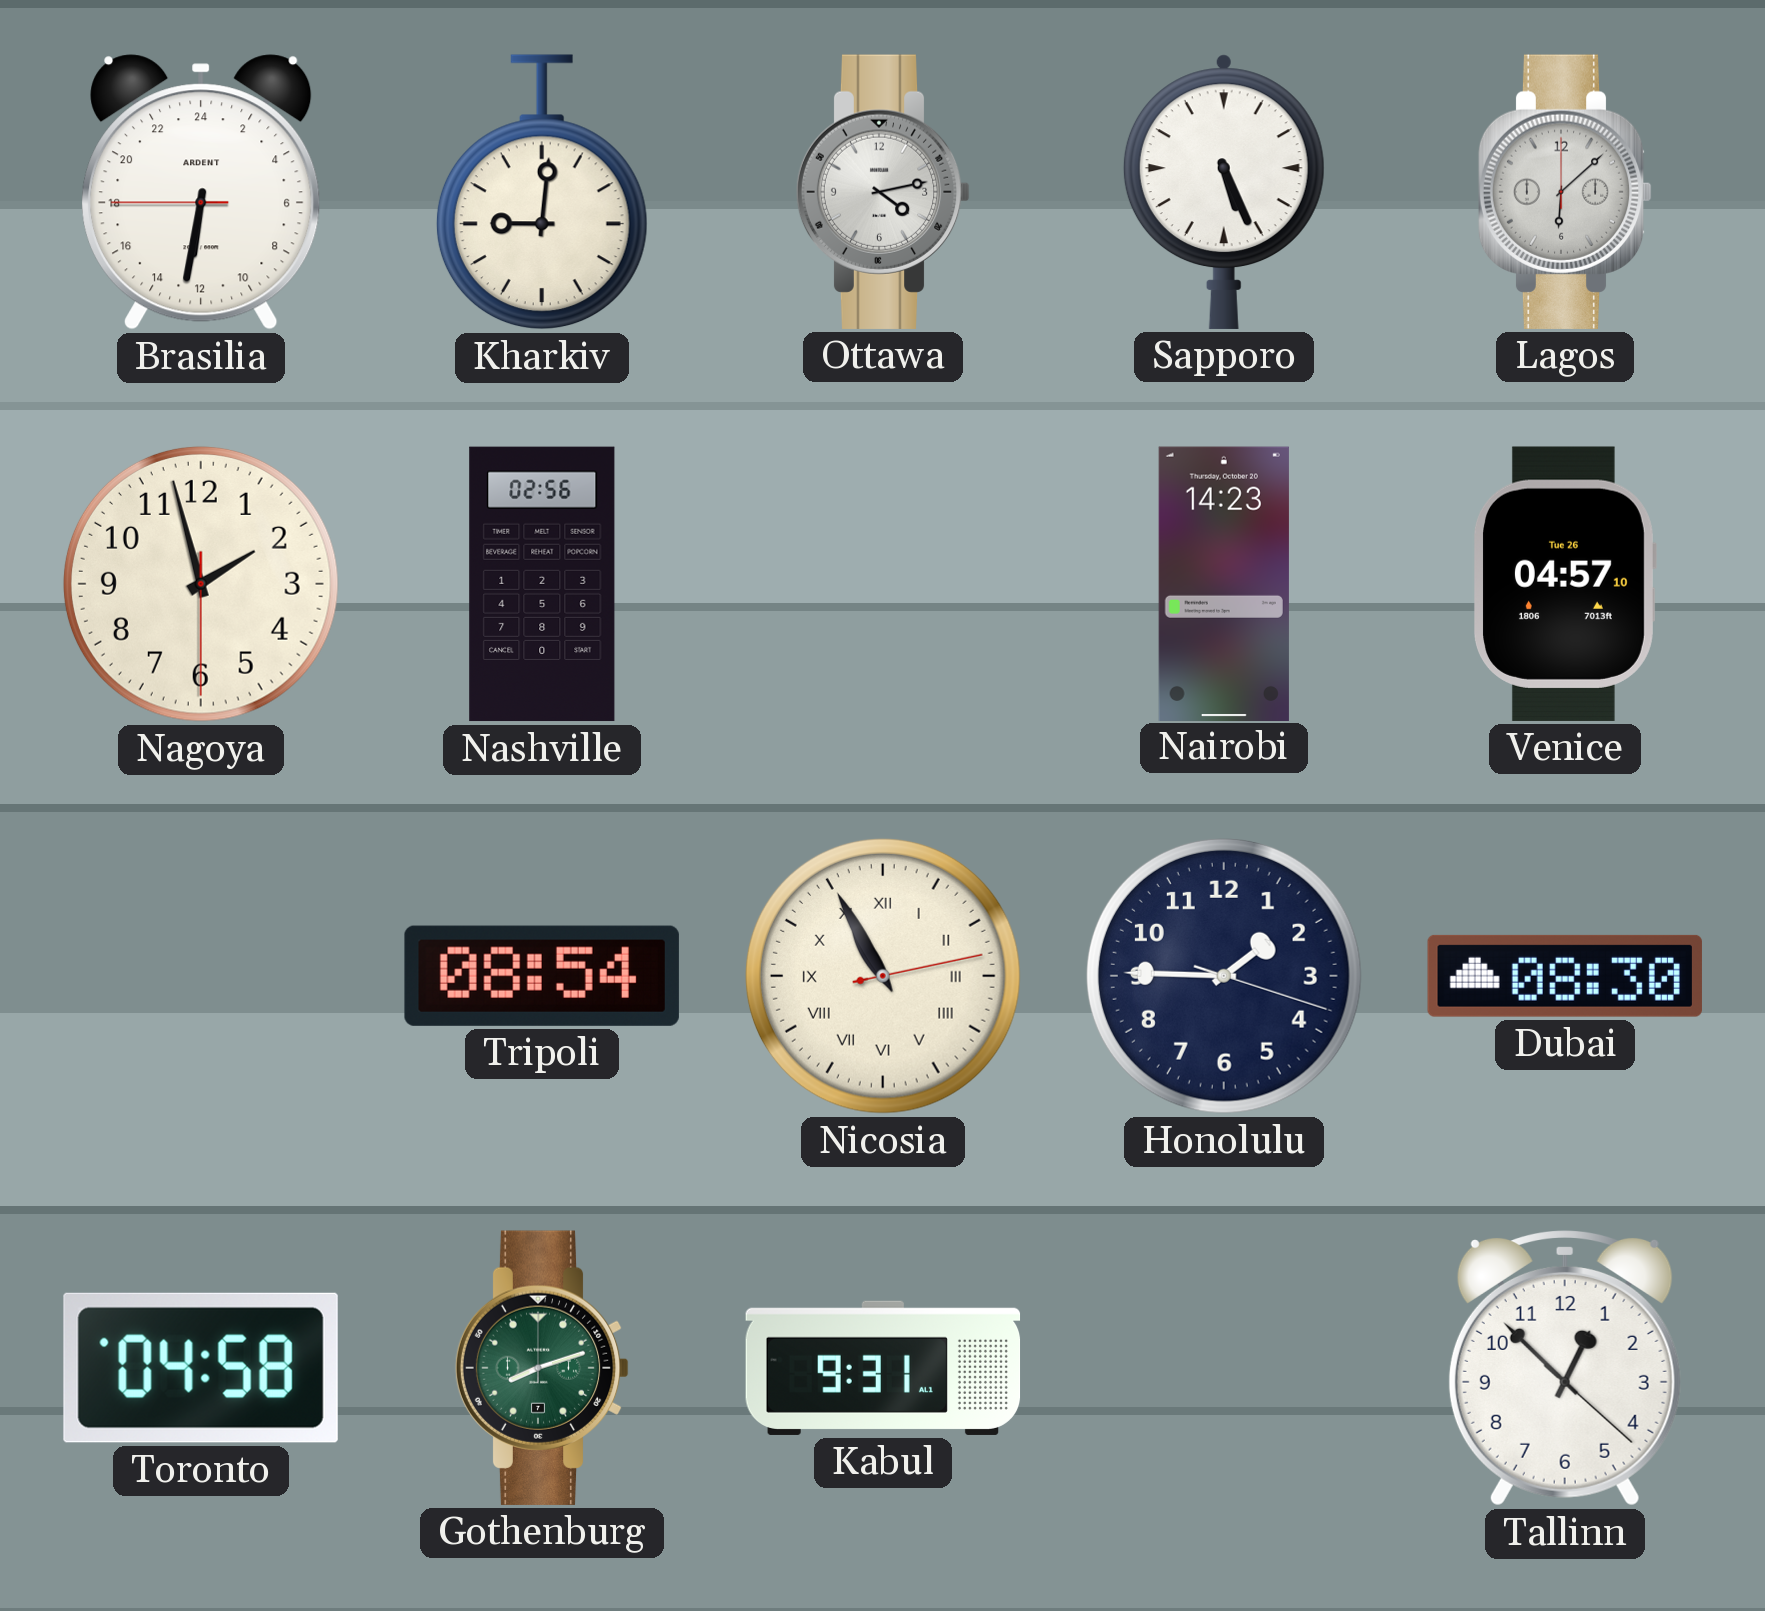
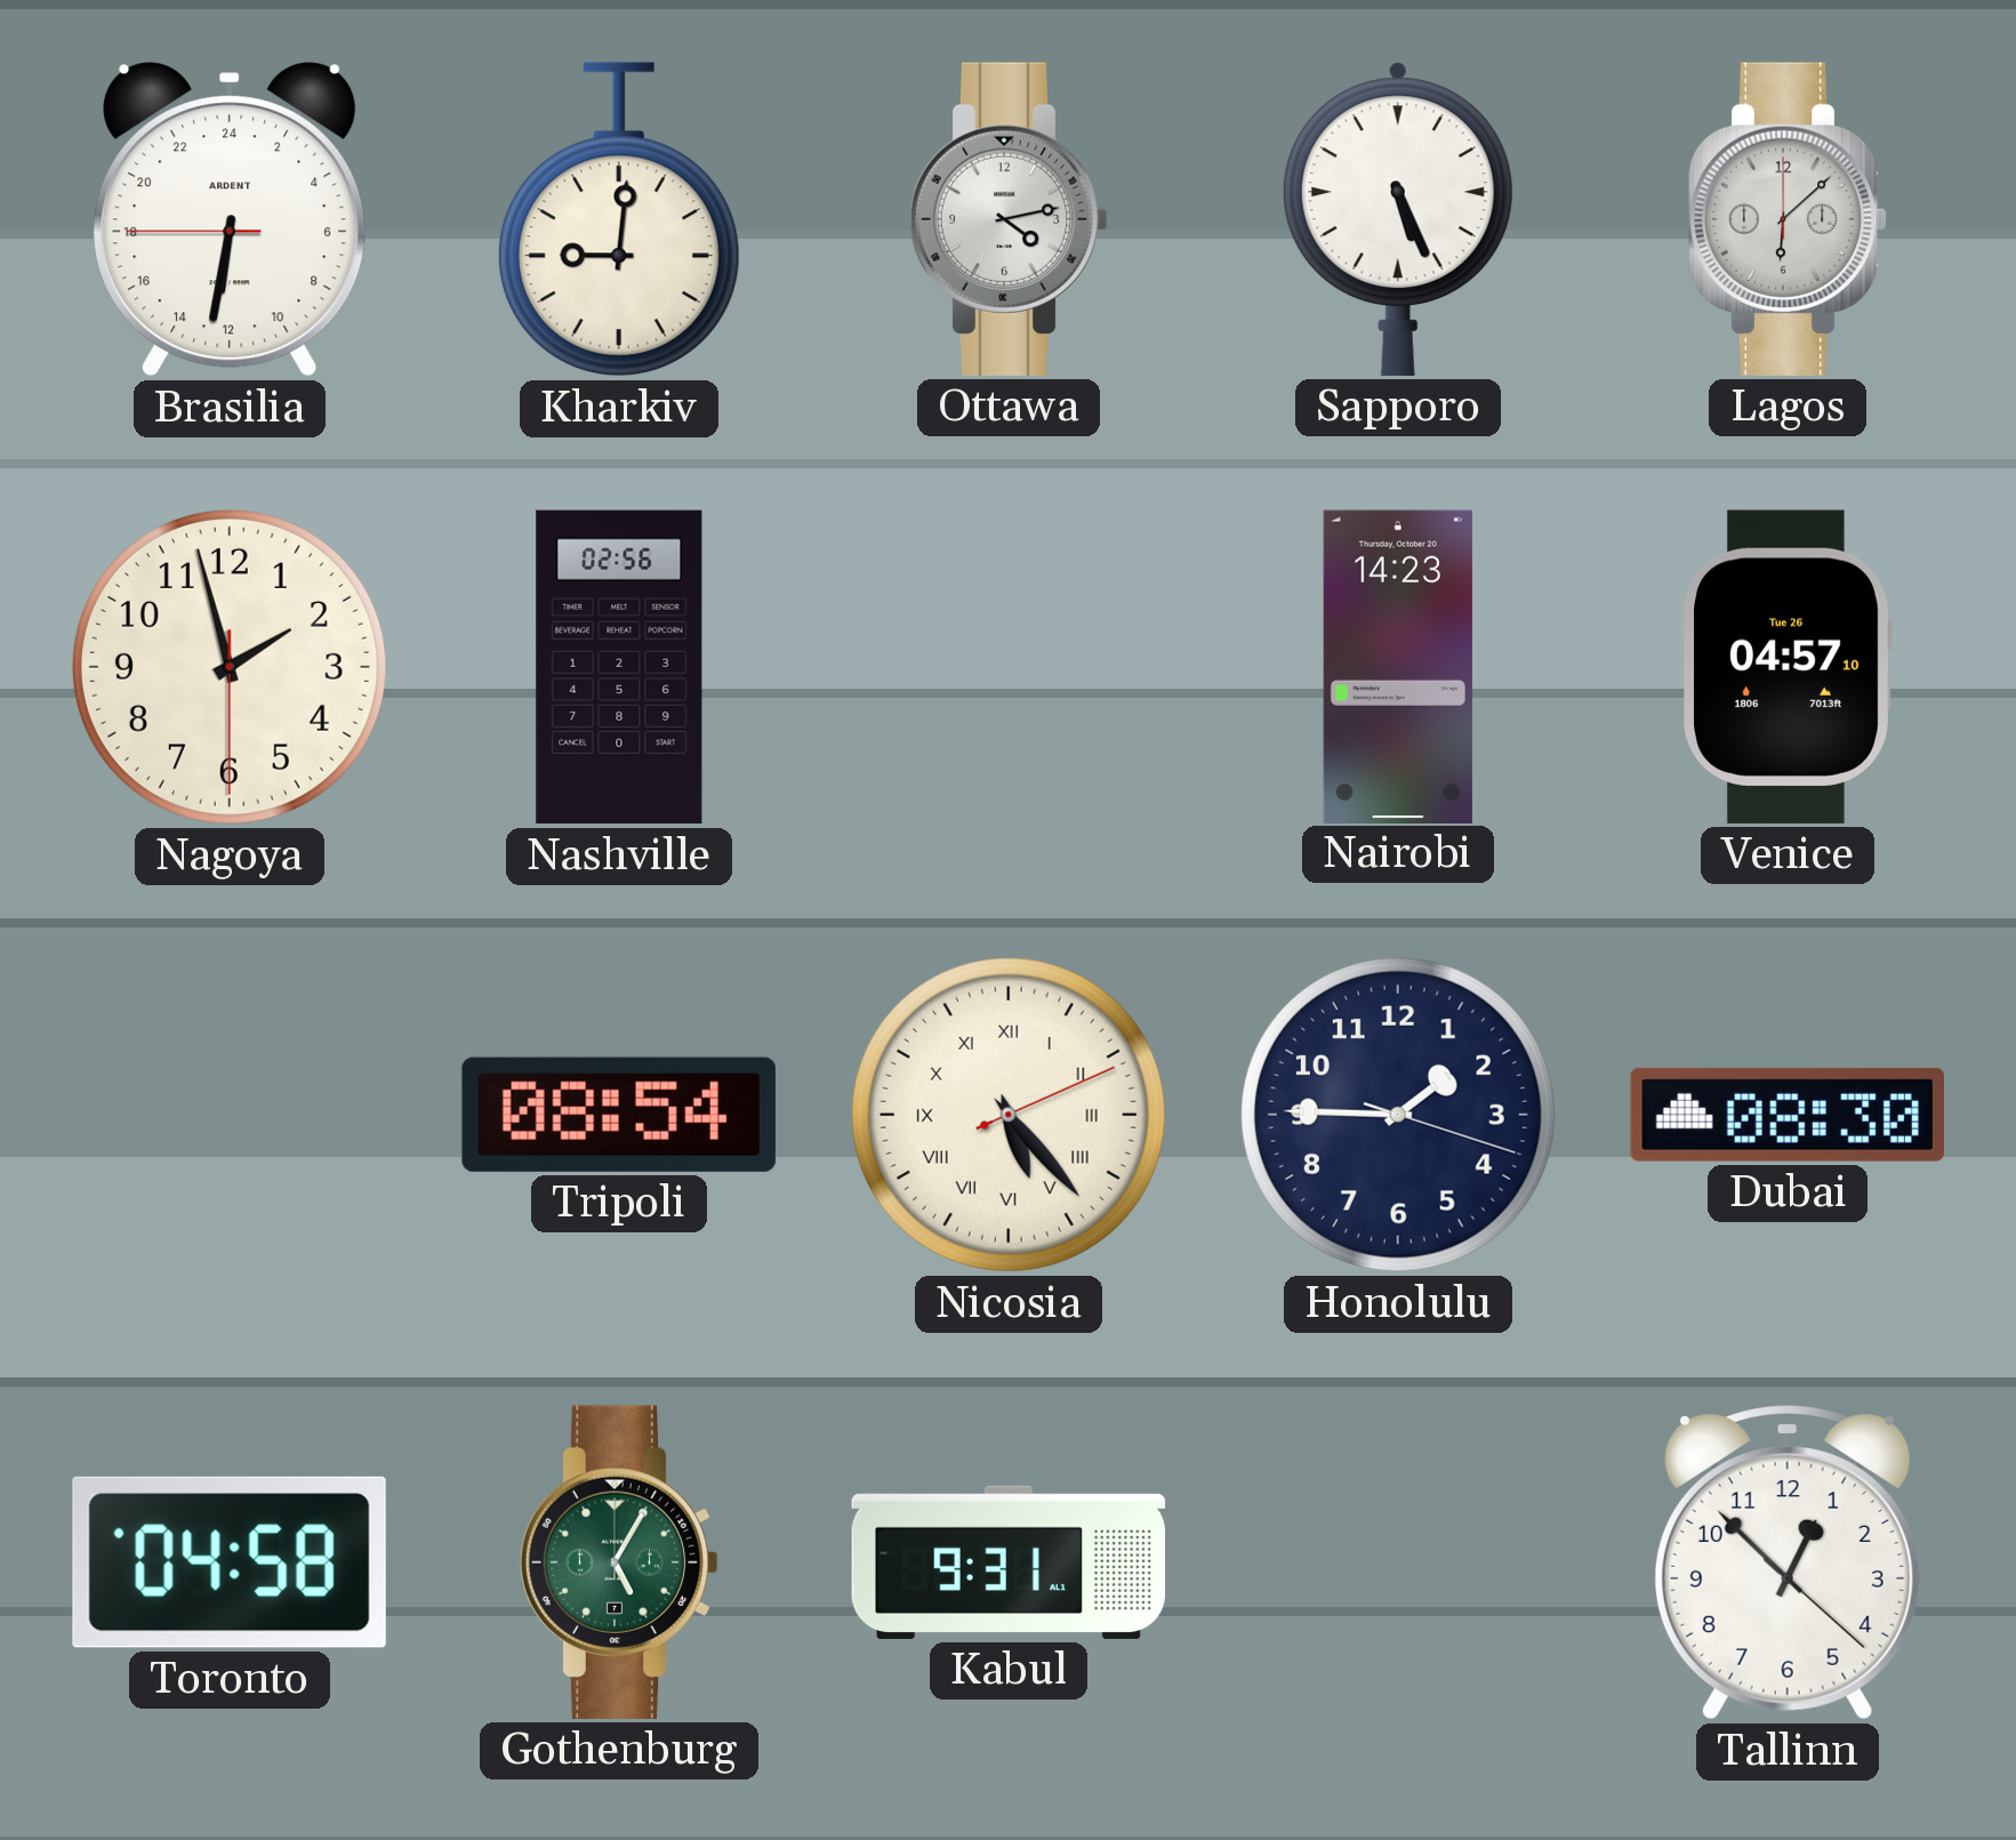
Nicosia: 10:55 -> 5:23 (1009, 1115)
Gothenburg: 8:12 -> 5:05 (619, 1562)
